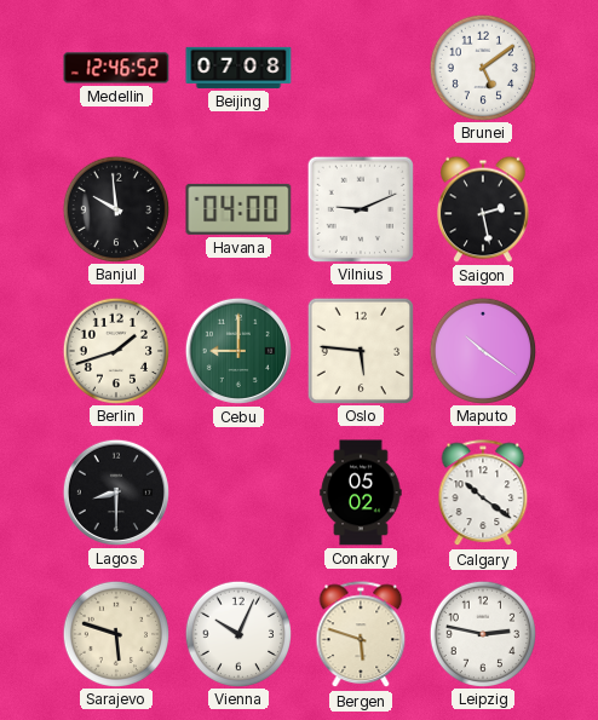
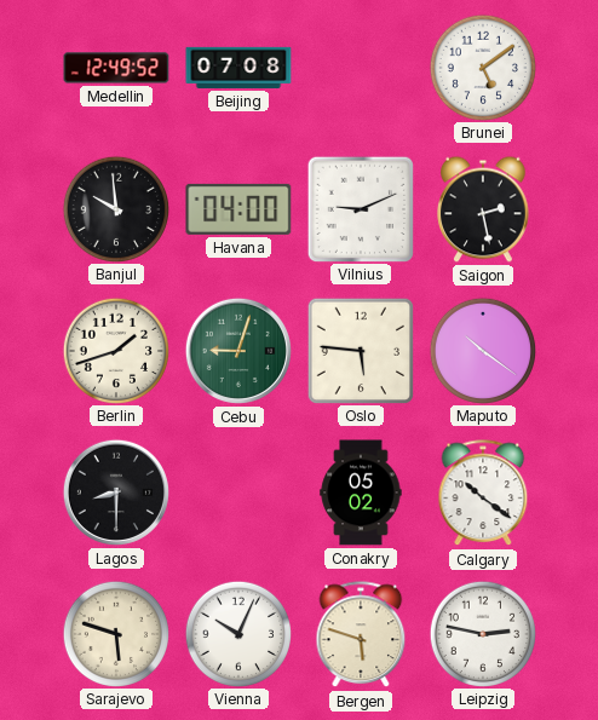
Medellin: 12:46 -> 12:49 (116, 68)
Cebu: 9:00 -> 9:03 (238, 351)
